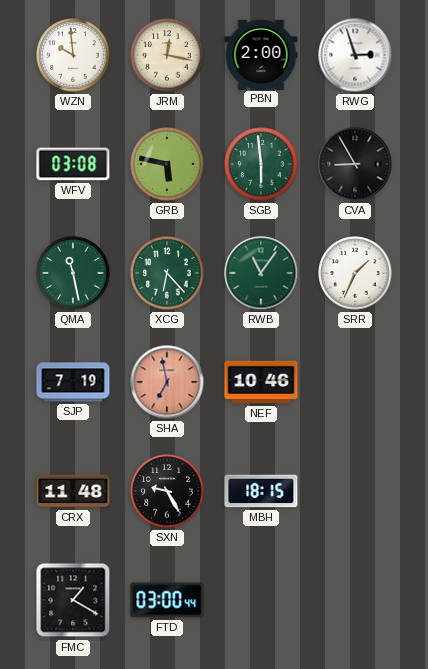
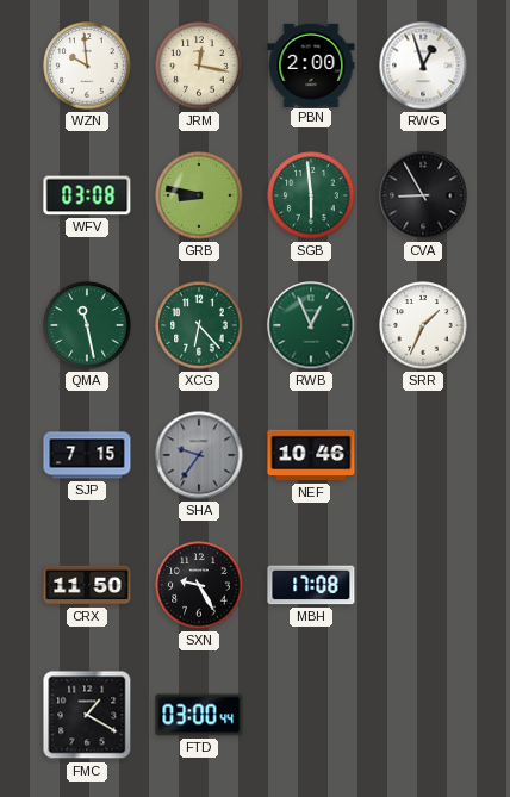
RWG: 2:57 -> 12:57 (423, 66)
GRB: 5:47 -> 8:47 (199, 195)
RWB: 11:06 -> 12:56 (311, 325)
SJP: 7:19 -> 7:15 (87, 455)
SHA: 6:58 -> 9:36 (199, 455)
SHA dial: salmon -> grey (199, 455)
CRX: 11:48 -> 11:50 (87, 585)
MBH: 18:15 -> 17:08 (311, 585)
